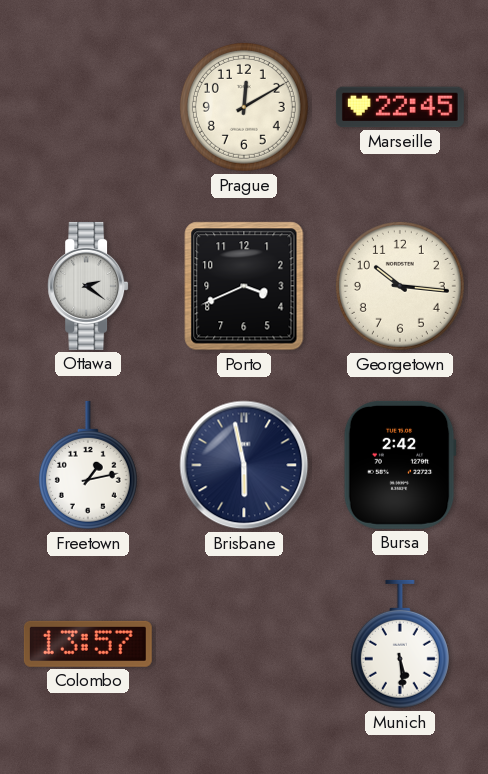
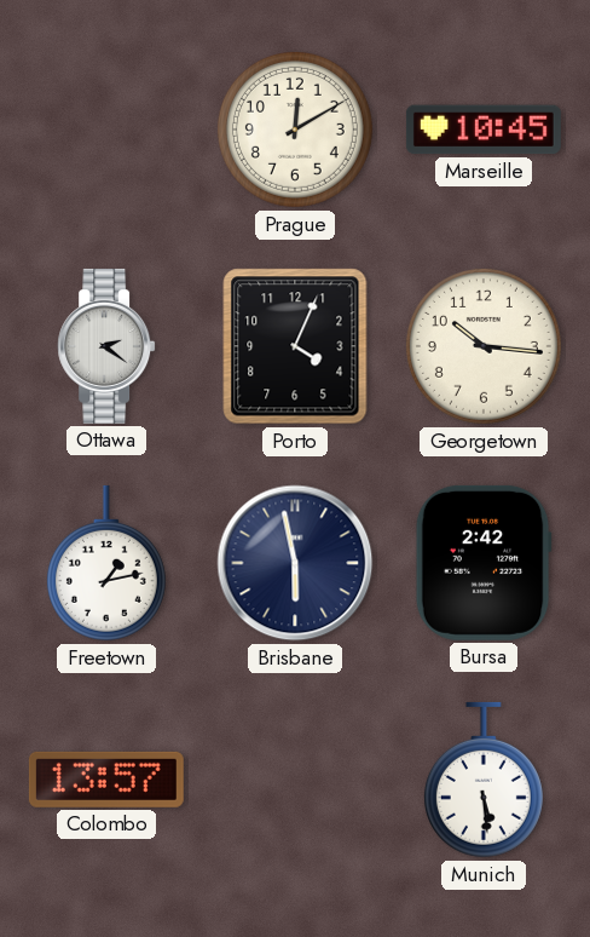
Marseille: 22:45 -> 10:45 (484, 130)
Porto: 3:41 -> 4:04 (295, 346)
